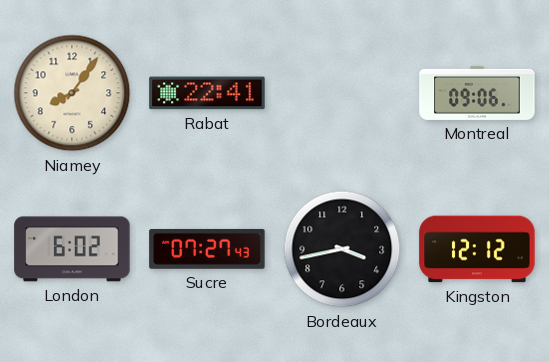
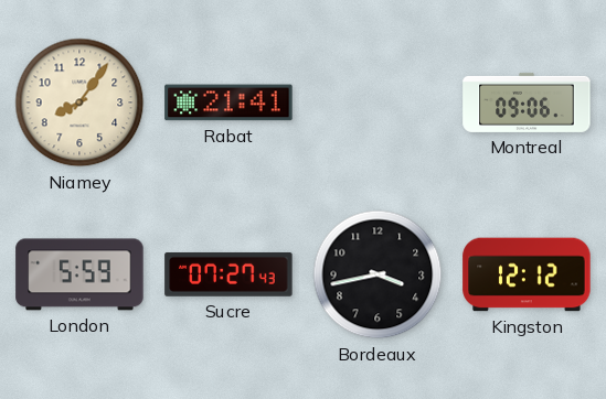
Rabat: 22:41 -> 21:41 (228, 103)
London: 6:02 -> 5:59 (79, 274)
